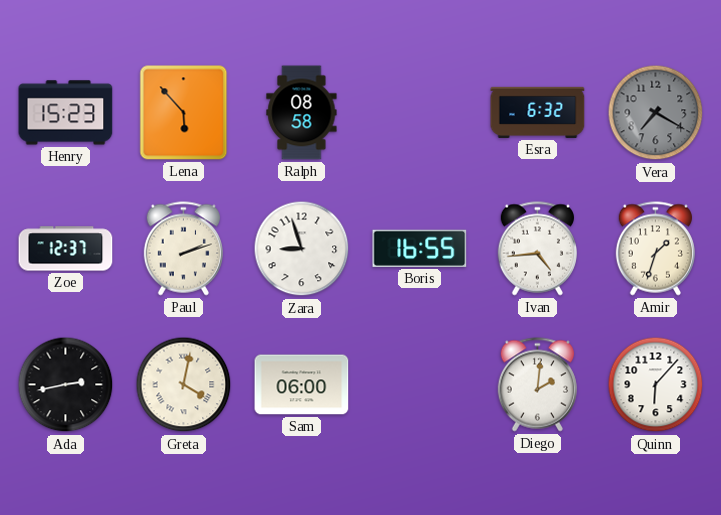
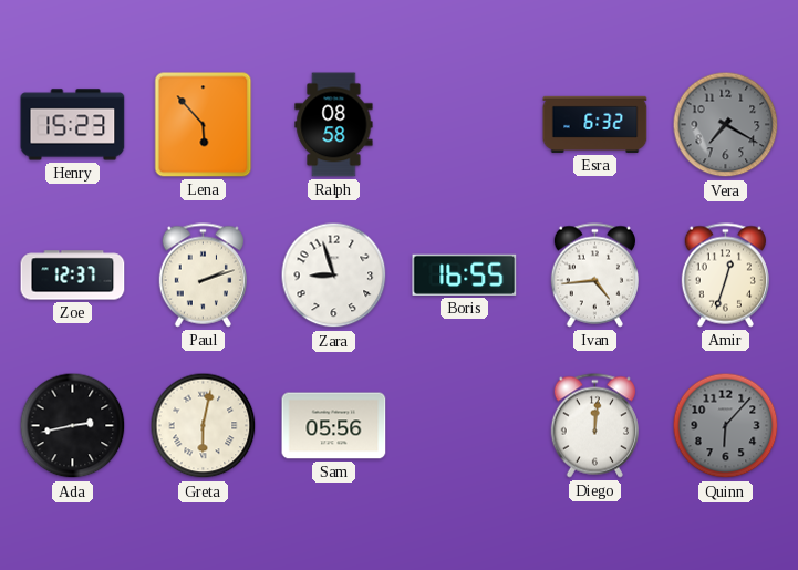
Amir: 1:33 -> 12:33 (725, 276)
Greta: 4:02 -> 6:02 (204, 426)
Sam: 06:00 -> 05:56 (334, 426)
Diego: 2:01 -> 12:01 (594, 426)
Quinn dial: white -> grey (726, 426)
